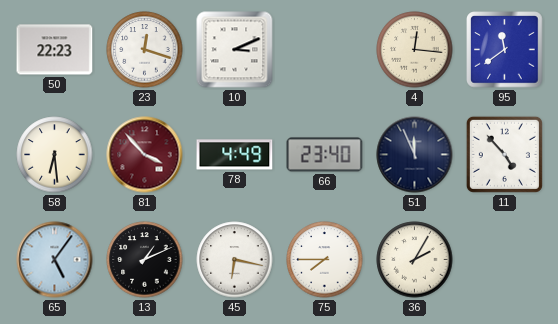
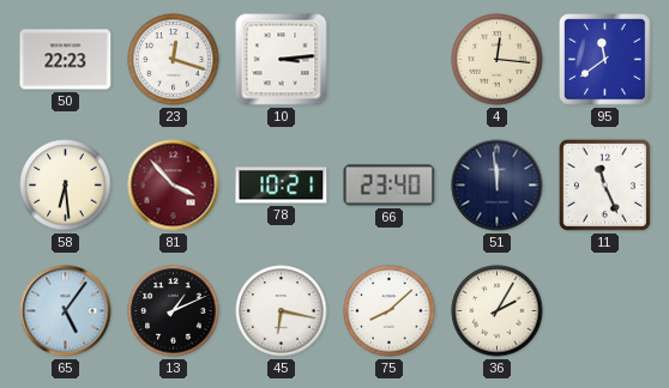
10: 3:11 -> 3:14 (282, 60)
78: 4:49 -> 10:21 (282, 186)
51: 11:56 -> 11:59 (498, 186)
11: 4:53 -> 11:26 (604, 184)
75: 7:45 -> 8:08 (390, 311)
